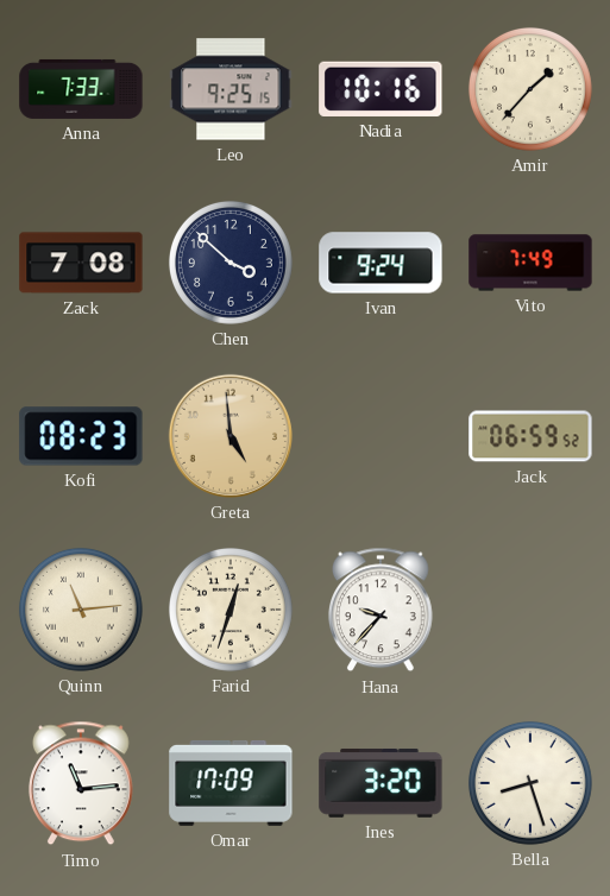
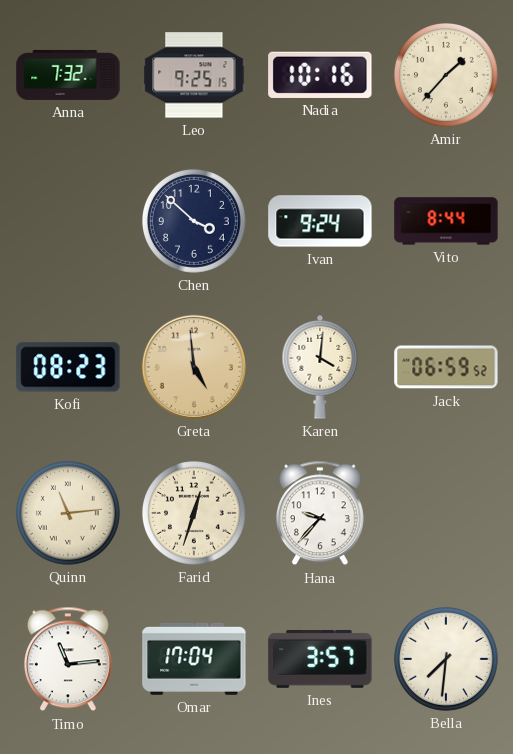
Anna: 7:33 -> 7:32 (68, 75)
Zack: 7:08 -> none (81, 263)
Vito: 7:49 -> 8:44 (446, 221)
Karen: none -> 4:01 (320, 367)
Omar: 17:09 -> 17:04 (194, 659)
Ines: 3:20 -> 3:57 (320, 659)
Bella: 8:27 -> 7:31 (446, 659)
